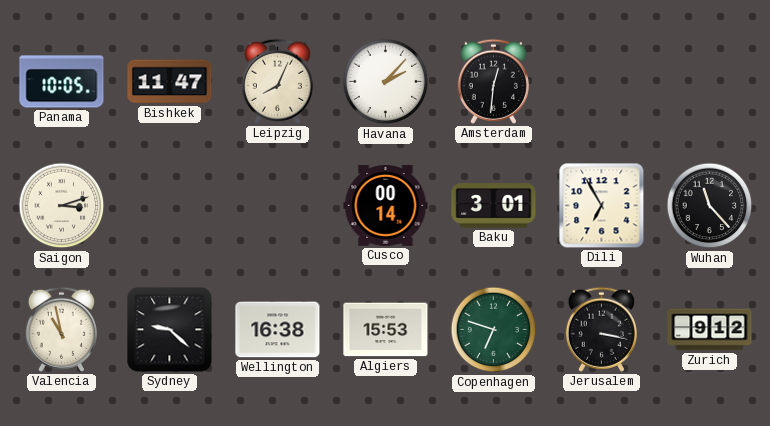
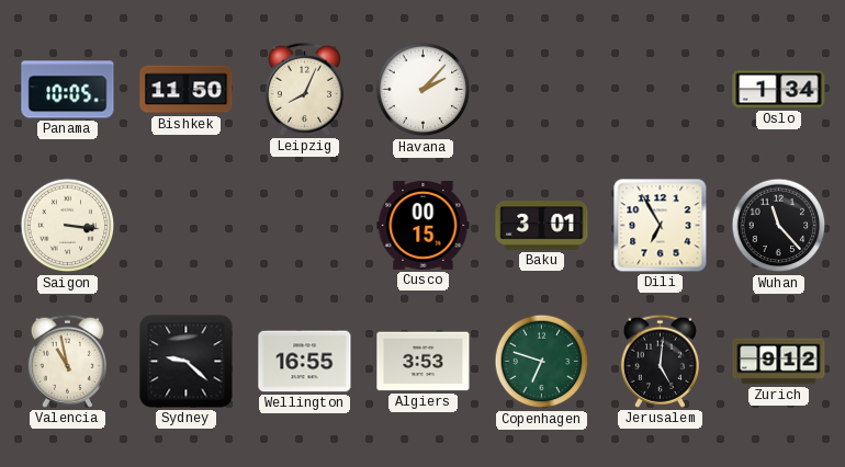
Bishkek: 11:47 -> 11:50 (187, 90)
Amsterdam: 12:31 -> none (493, 81)
Oslo: none -> 1:34 (779, 90)
Saigon: 3:12 -> 3:16 (68, 226)
Cusco: 00:14 -> 00:15 (424, 225)
Wellington: 16:38 -> 16:55 (305, 362)
Algiers: 15:53 -> 3:53 (424, 362)
Jerusalem: 3:17 -> 5:01 (660, 361)
